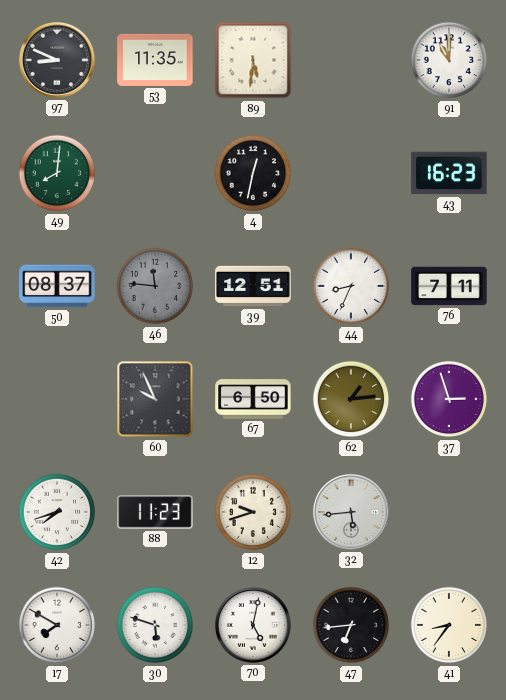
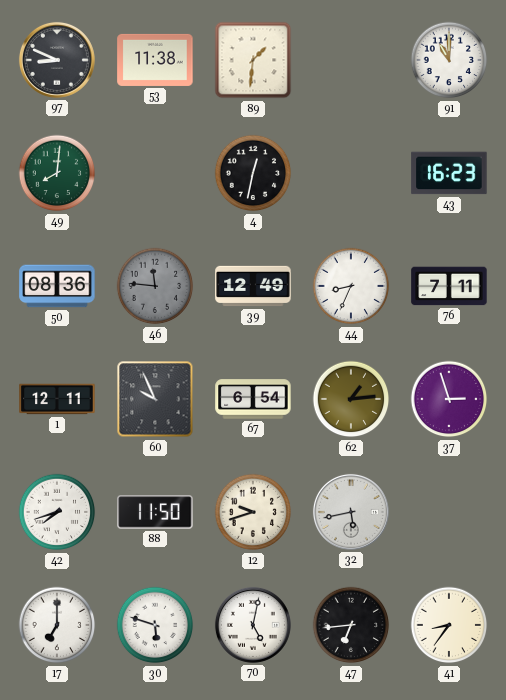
53: 11:35 -> 11:38 (155, 60)
89: 5:31 -> 1:31 (253, 60)
50: 08:37 -> 08:36 (57, 286)
39: 12:51 -> 12:49 (253, 286)
1: none -> 12:11 (57, 399)
67: 6:50 -> 6:54 (253, 399)
88: 11:23 -> 11:50 (155, 512)
32: 5:44 -> 5:43 (351, 512)
17: 7:50 -> 7:00 (57, 625)
